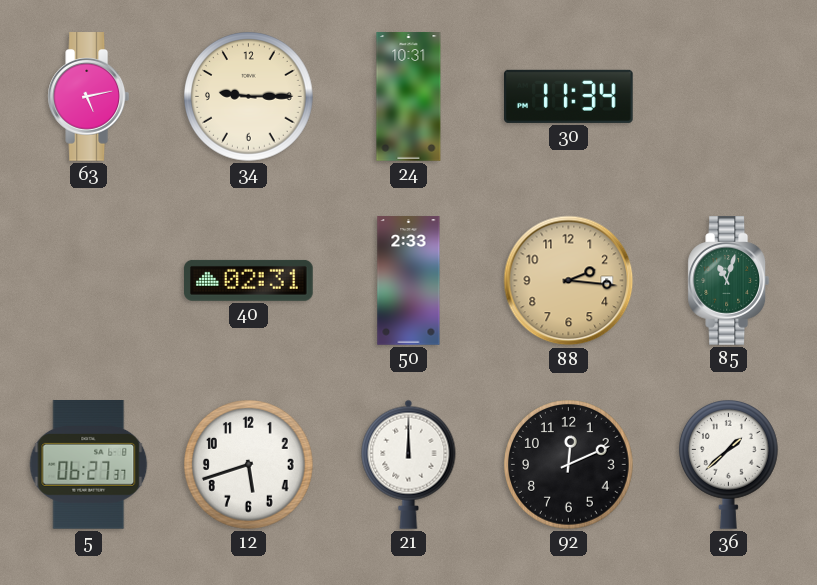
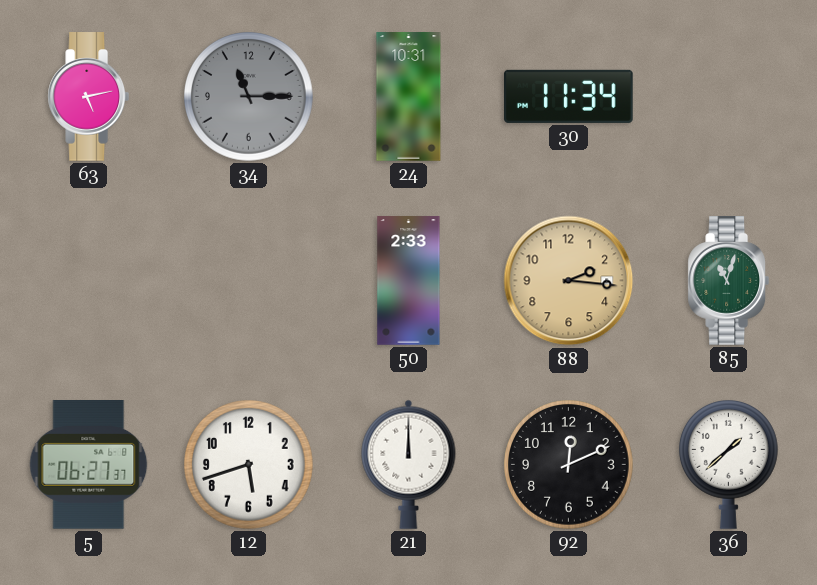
34: 9:15 -> 11:15 (249, 97)
34 dial: cream -> grey (249, 97)
40: 02:31 -> none (249, 280)
